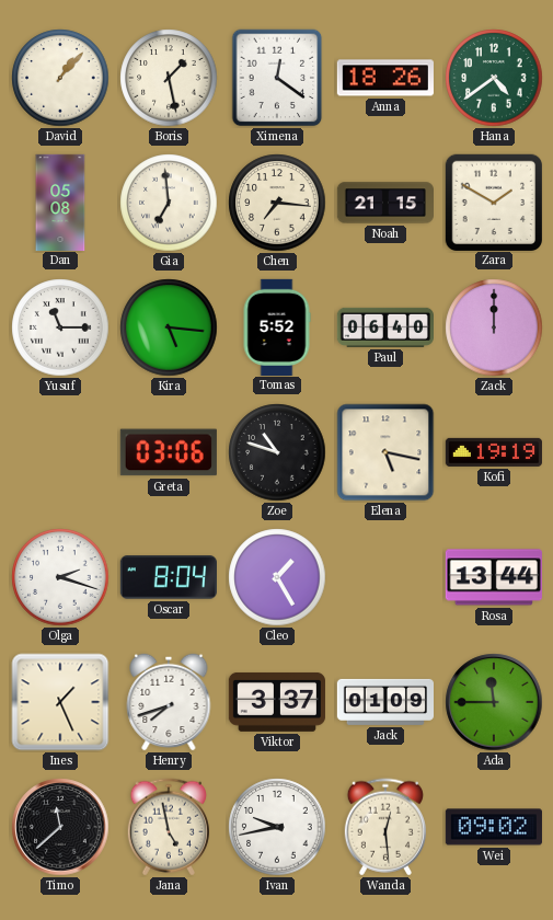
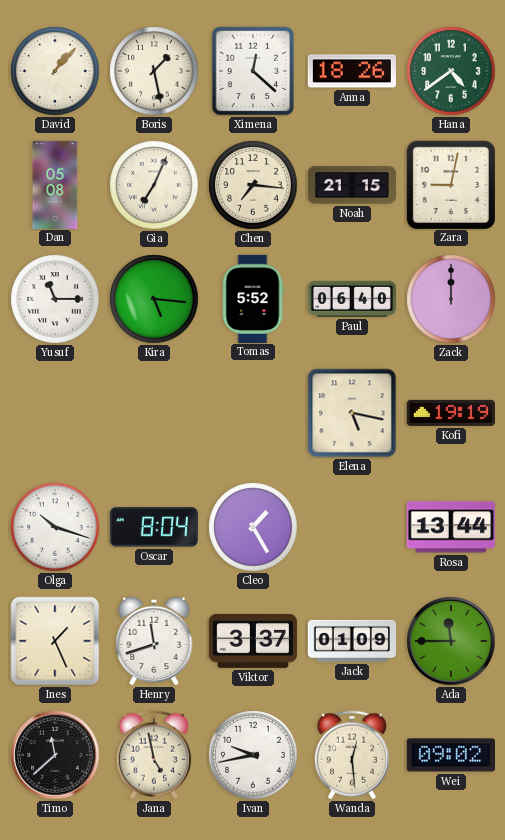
Ximena: 12:21 -> 12:22 (253, 71)
Gia: 6:59 -> 7:04 (154, 185)
Zara: 1:50 -> 9:02 (450, 184)
Greta: 03:06 -> none (169, 452)
Zoe: 10:48 -> none (277, 452)
Olga: 2:18 -> 10:18 (55, 527)
Henry: 7:42 -> 11:42 (154, 641)
